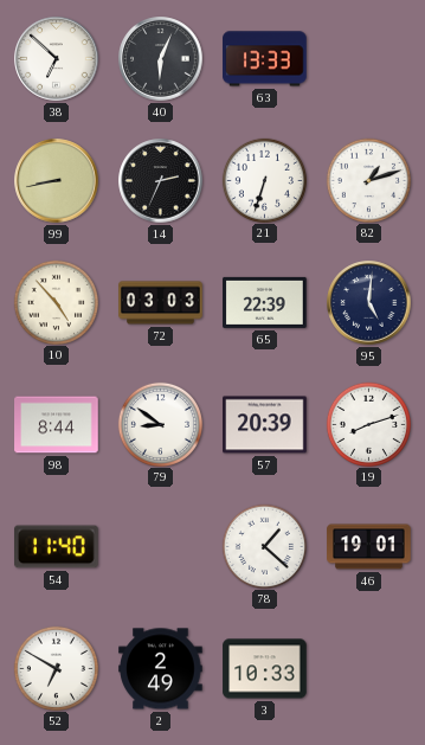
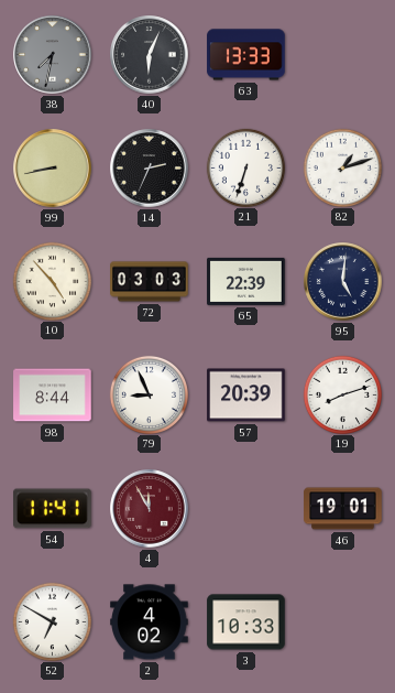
38: 6:52 -> 7:32 (53, 55)
38 dial: white -> grey (53, 55)
79: 8:51 -> 8:56 (149, 394)
54: 11:40 -> 11:41 (53, 509)
4: none -> 11:55 (150, 509)
78: 1:22 -> none (264, 546)
2: 2:49 -> 4:02 (150, 622)
